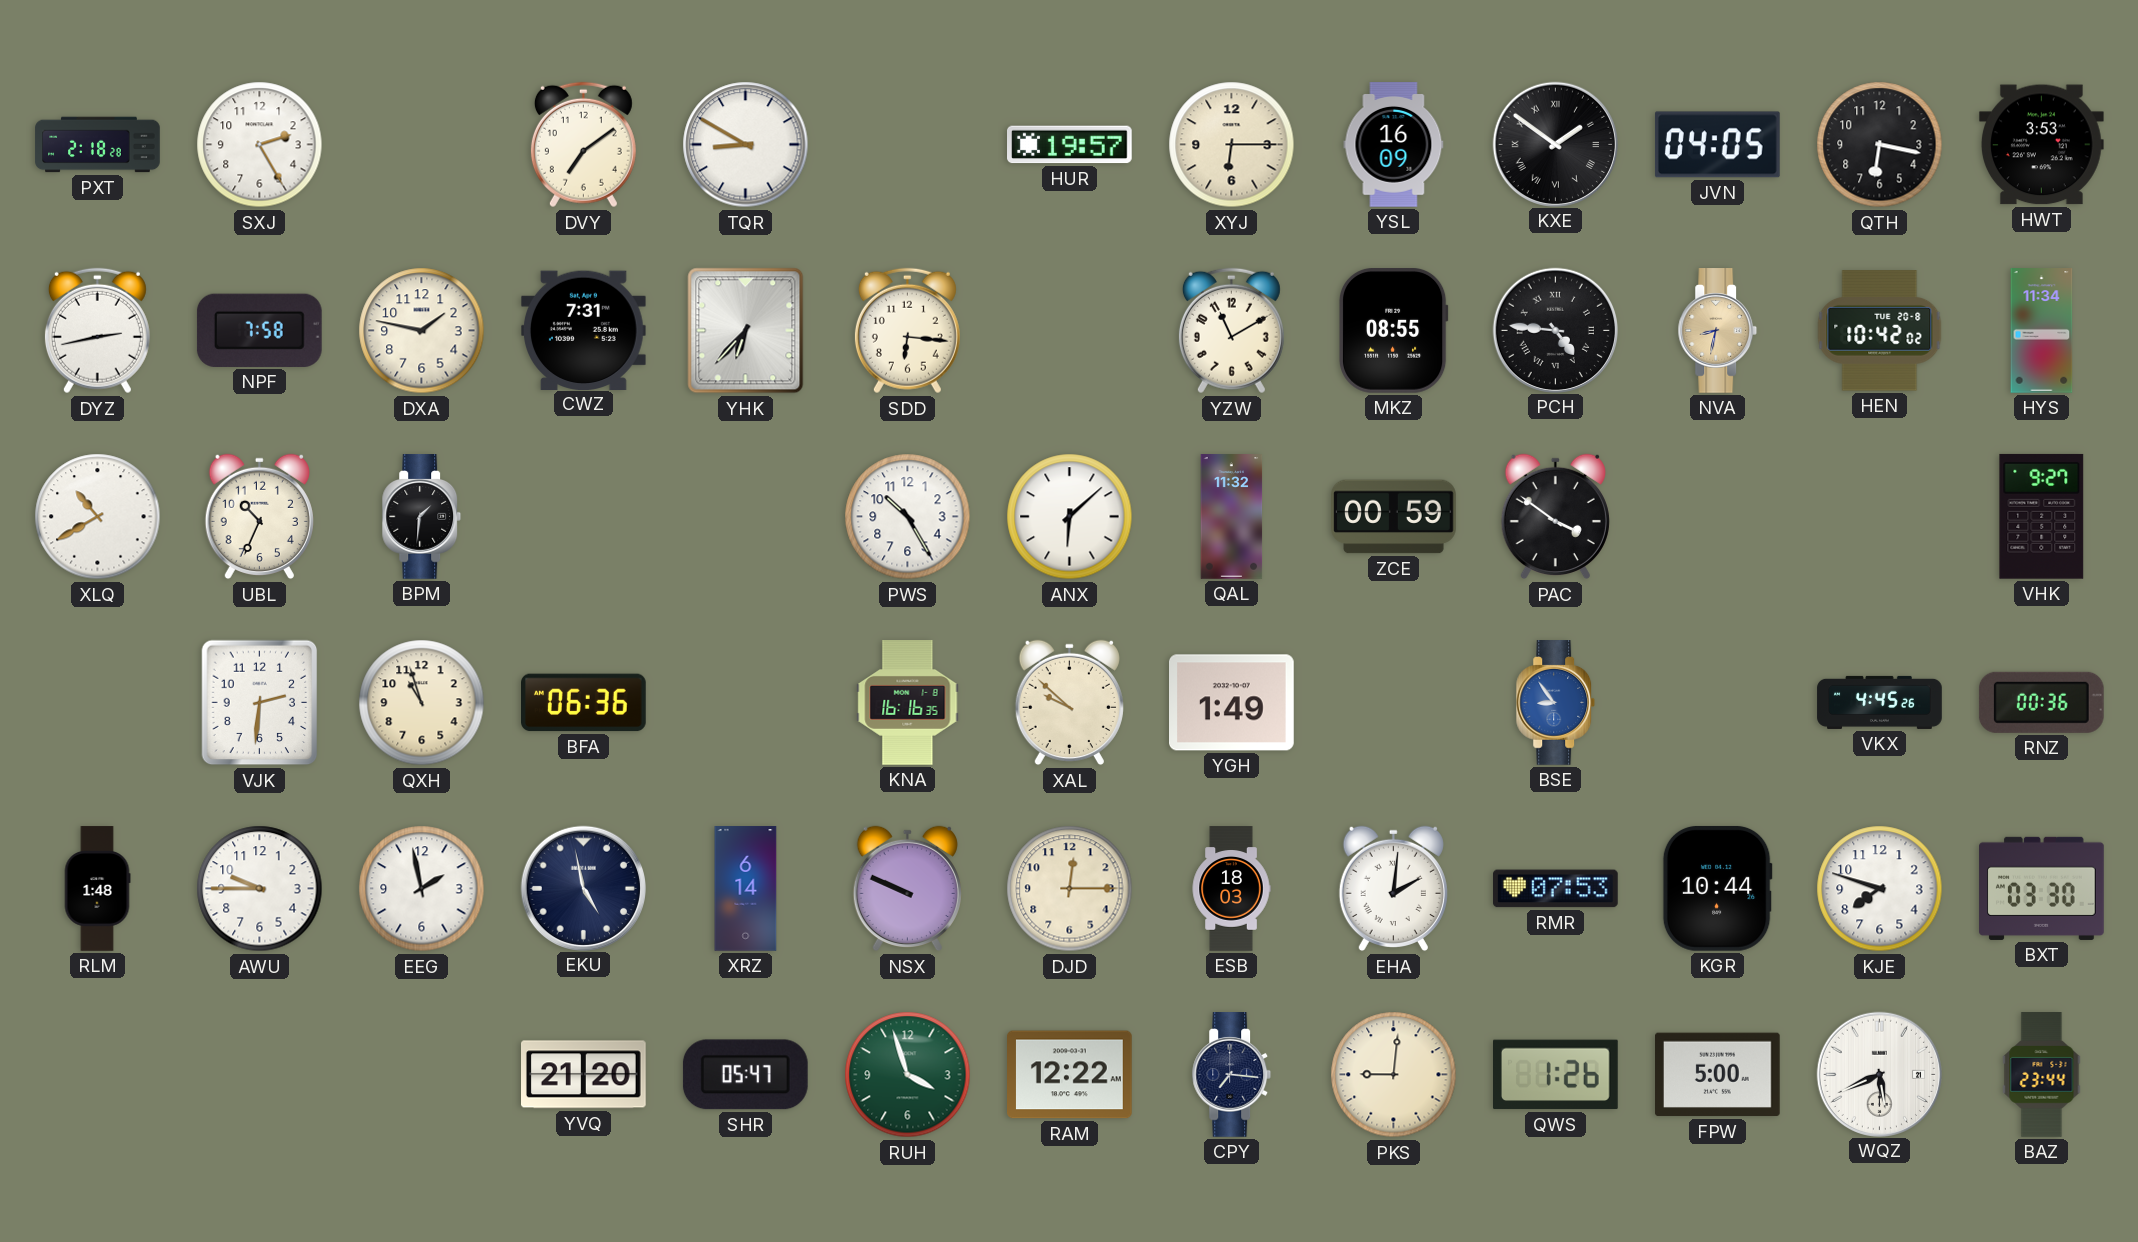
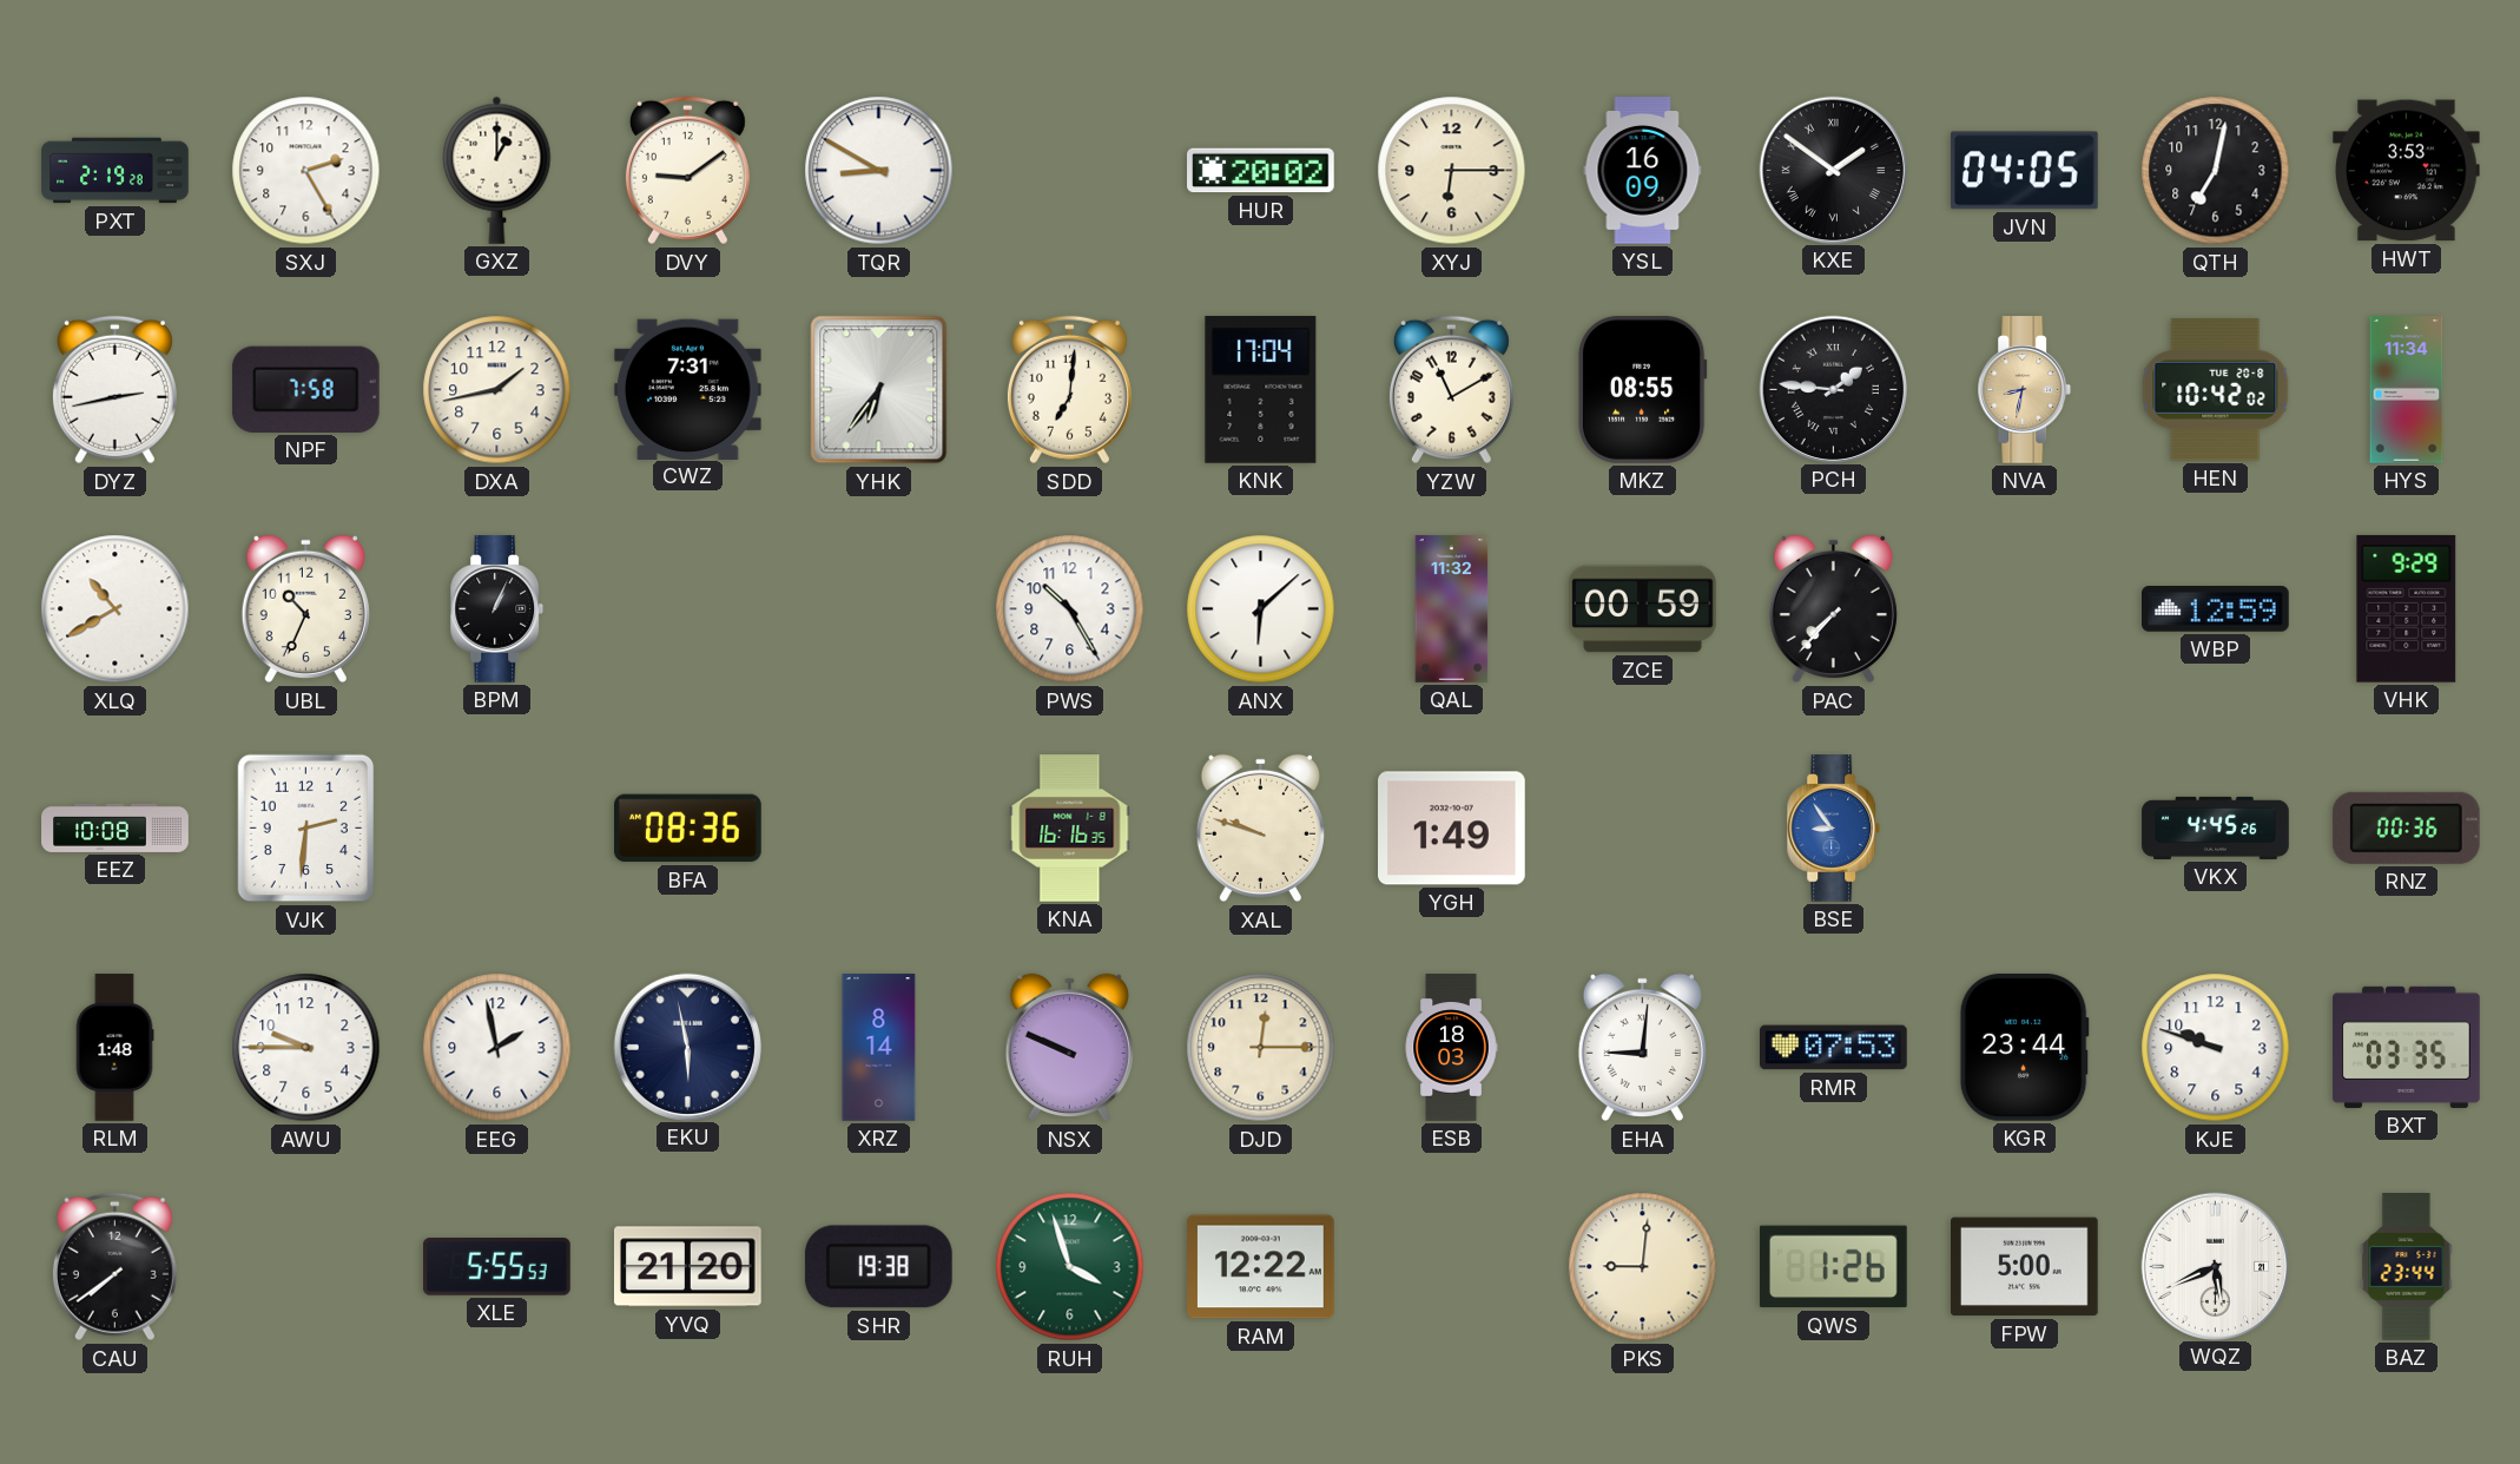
PXT: 2:18 -> 2:19 (116, 171)
GXZ: none -> 1:00 (497, 170)
DVY: 7:09 -> 9:09 (687, 171)
HUR: 19:57 -> 20:02 (1261, 171)
QTH: 6:17 -> 7:02 (2216, 171)
DXA: 1:47 -> 1:43 (497, 390)
YHK: 6:37 -> 6:36 (879, 390)
SDD: 6:16 -> 7:01 (1069, 390)
KNK: none -> 17:04 (1261, 390)
PCH: 4:46 -> 1:46 (1833, 389)
BPM: 1:31 -> 1:04 (497, 609)
PAC: 3:51 -> 7:37 (1833, 609)
WBP: none -> 12:59 (2216, 609)
VHK: 9:27 -> 9:29 (2407, 608)
EEZ: none -> 10:08 (116, 827)
QXH: 10:57 -> none (422, 703)
BFA: 06:36 -> 08:36 (688, 829)
XAL: 9:52 -> 9:48 (1260, 829)
EKU: 4:58 -> 5:58 (687, 1047)
XRZ: 6:14 -> 8:14 (879, 1048)
EHA: 2:01 -> 9:01 (1642, 1048)
KGR: 10:44 -> 23:44 (2024, 1047)
KJE: 7:48 -> 9:48 (2216, 1048)
BXT: 03:30 -> 03:35 (2407, 1047)
CAU: none -> 7:39 (114, 1267)
XLE: none -> 5:55 (497, 1267)
SHR: 05:47 -> 19:38 (878, 1267)
CPY: 7:16 -> none (1232, 1075)
